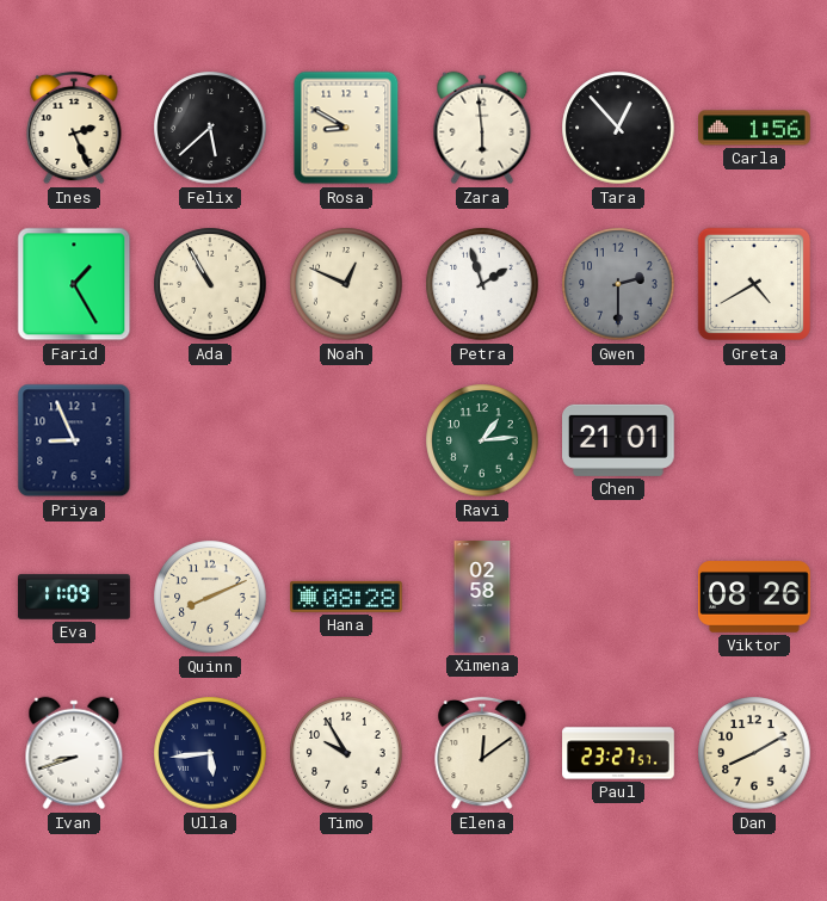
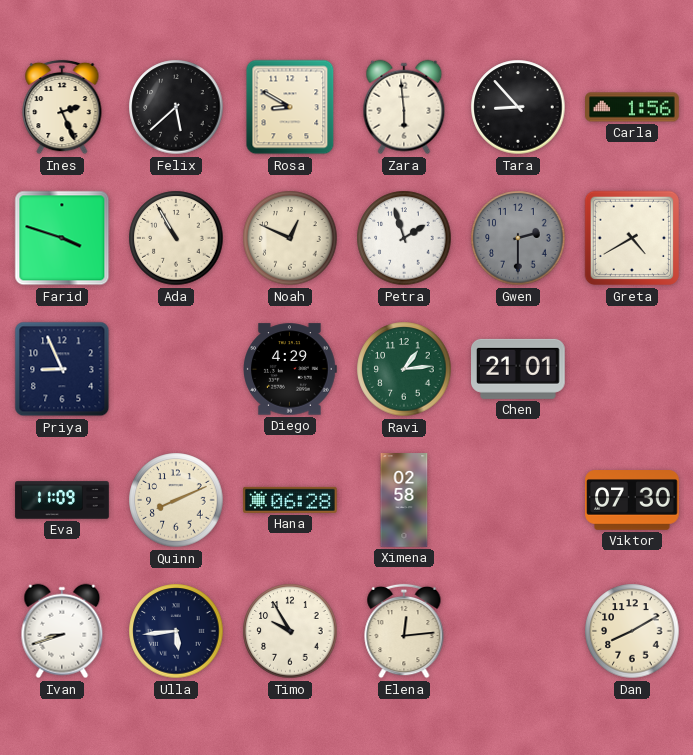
Tara: 12:53 -> 8:53 (518, 107)
Farid: 1:25 -> 3:48 (62, 238)
Diego: none -> 4:29 (290, 369)
Hana: 08:28 -> 06:28 (290, 500)
Viktor: 08:26 -> 07:30 (632, 500)
Elena: 12:09 -> 12:14 (404, 631)
Paul: 23:27 -> none (618, 753)
